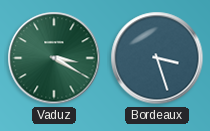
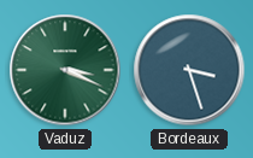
Vaduz: 3:20 -> 3:19 (65, 70)
